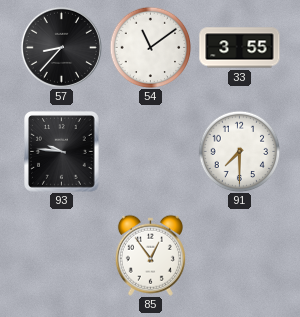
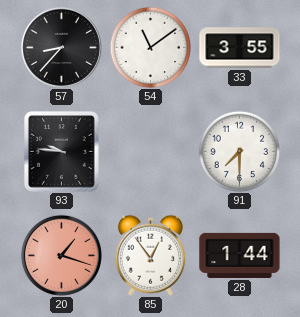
20: none -> 1:18 (61, 255)
28: none -> 1:44 (240, 255)
